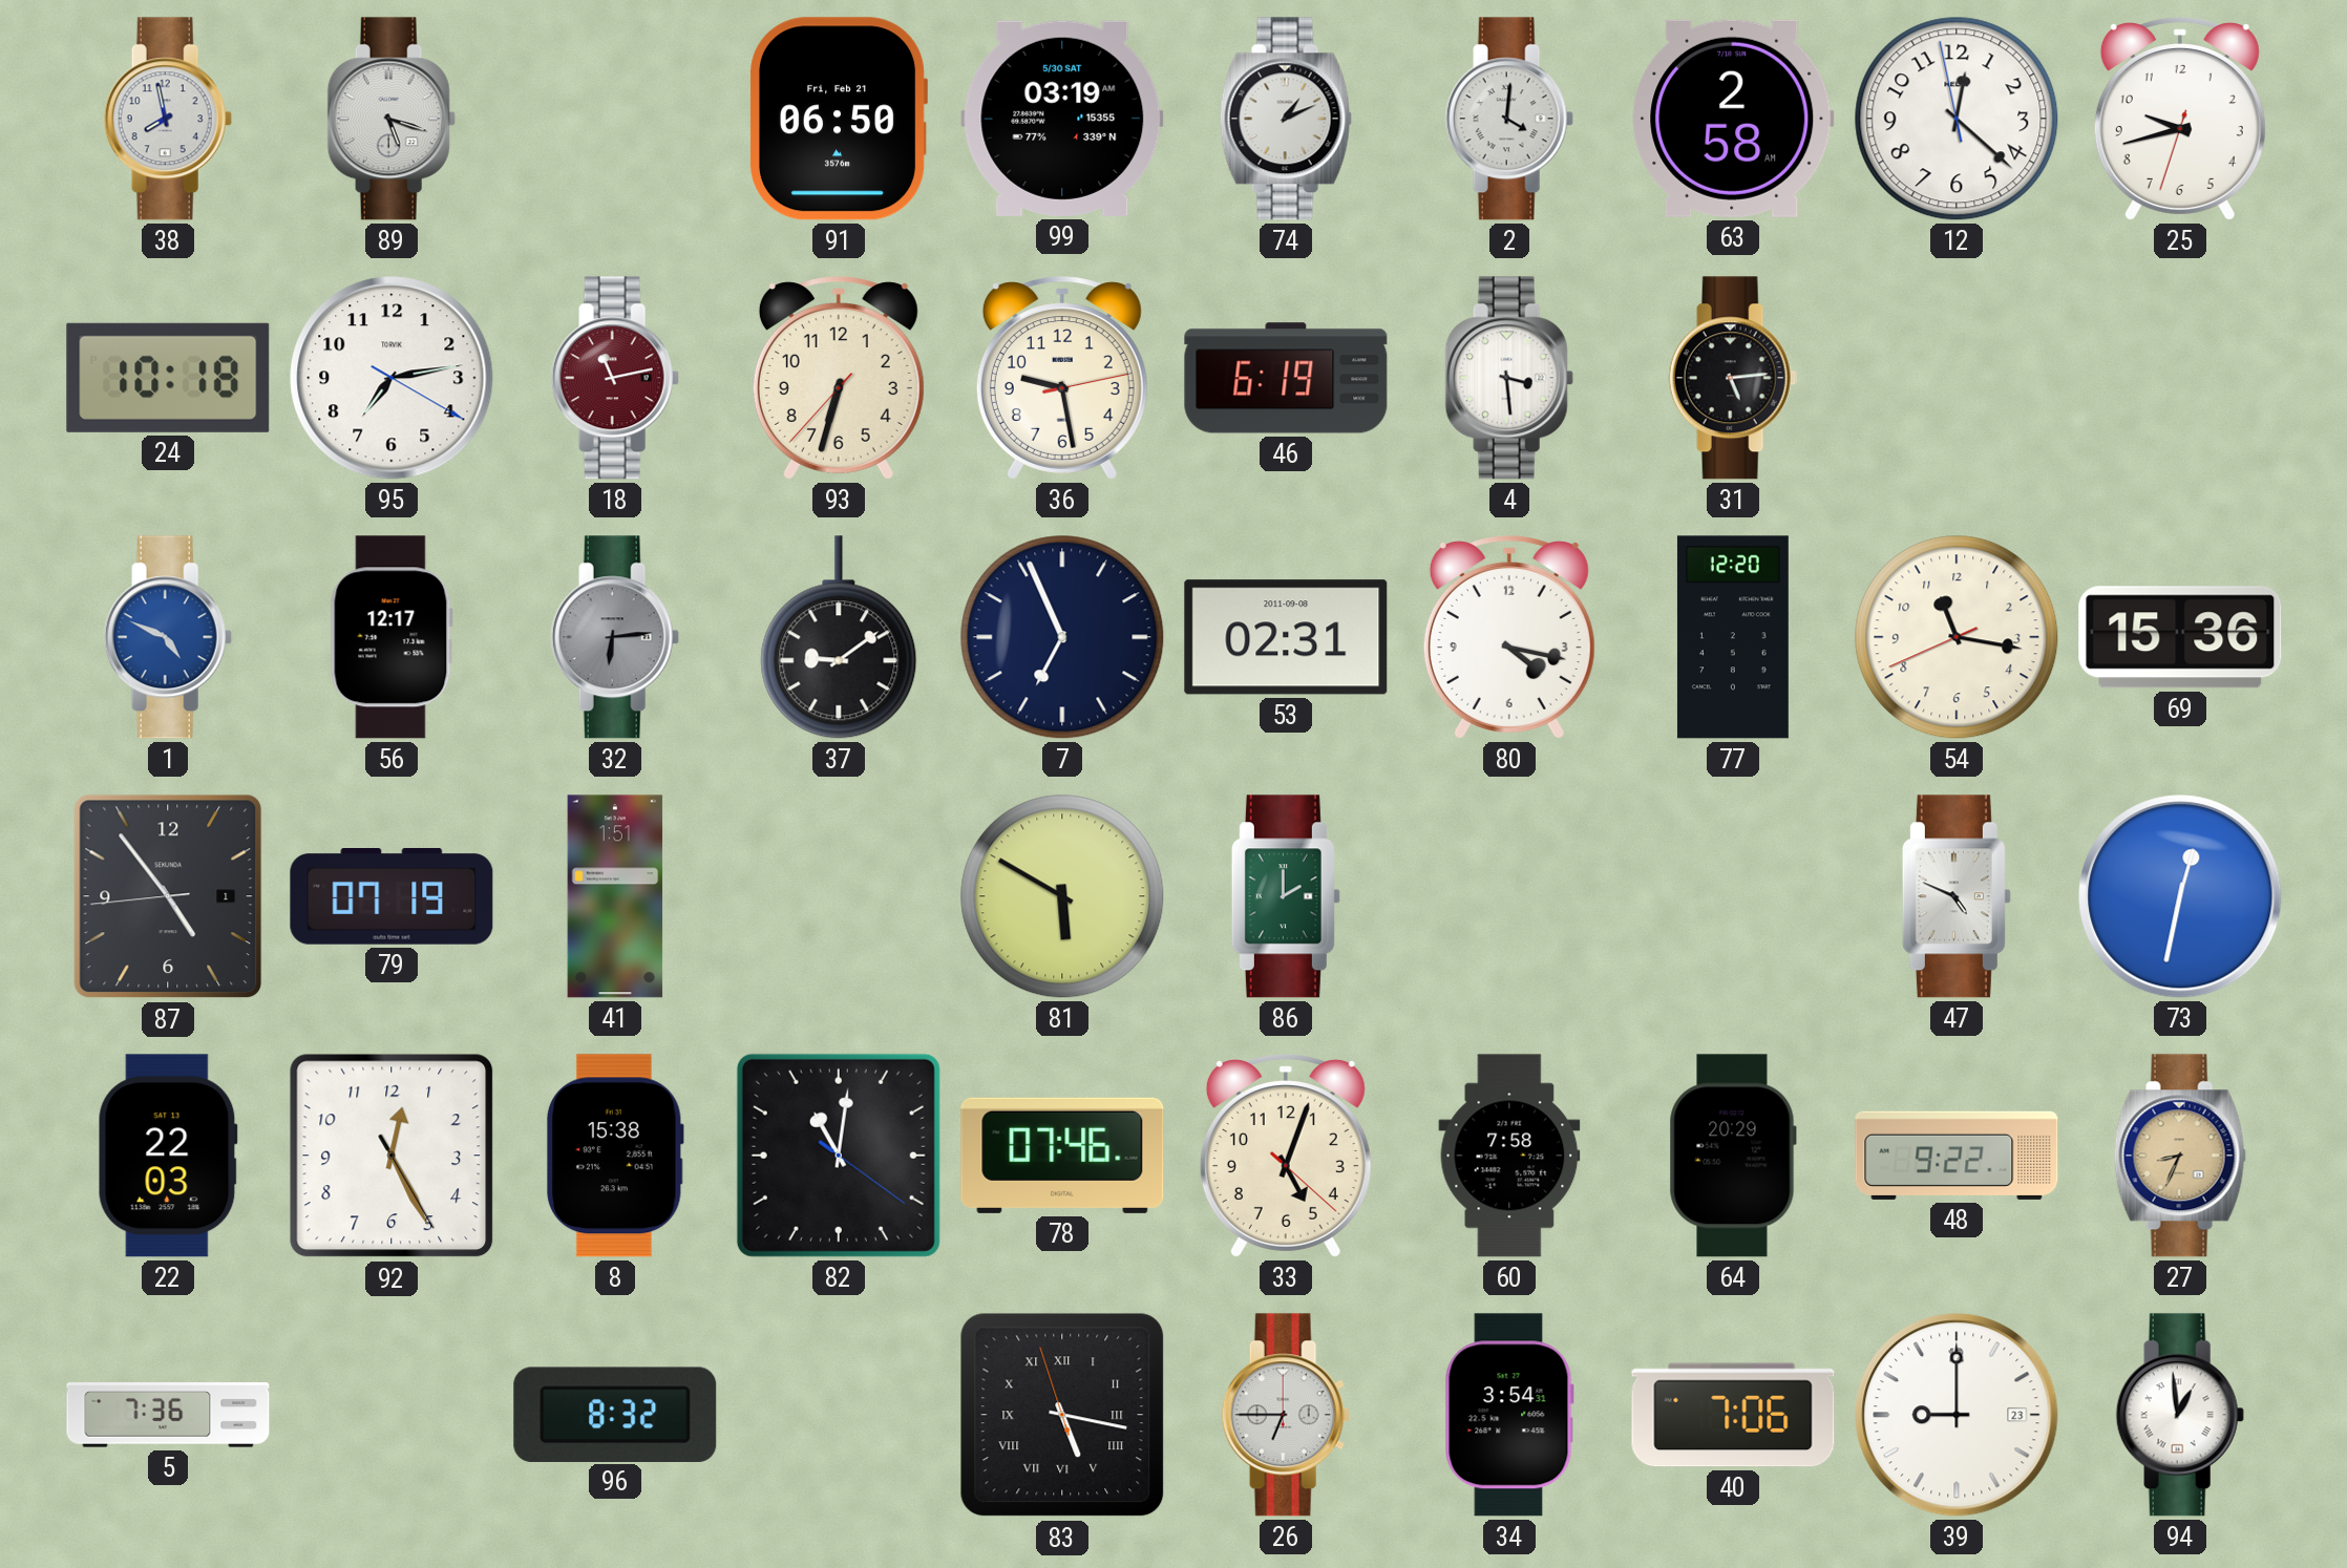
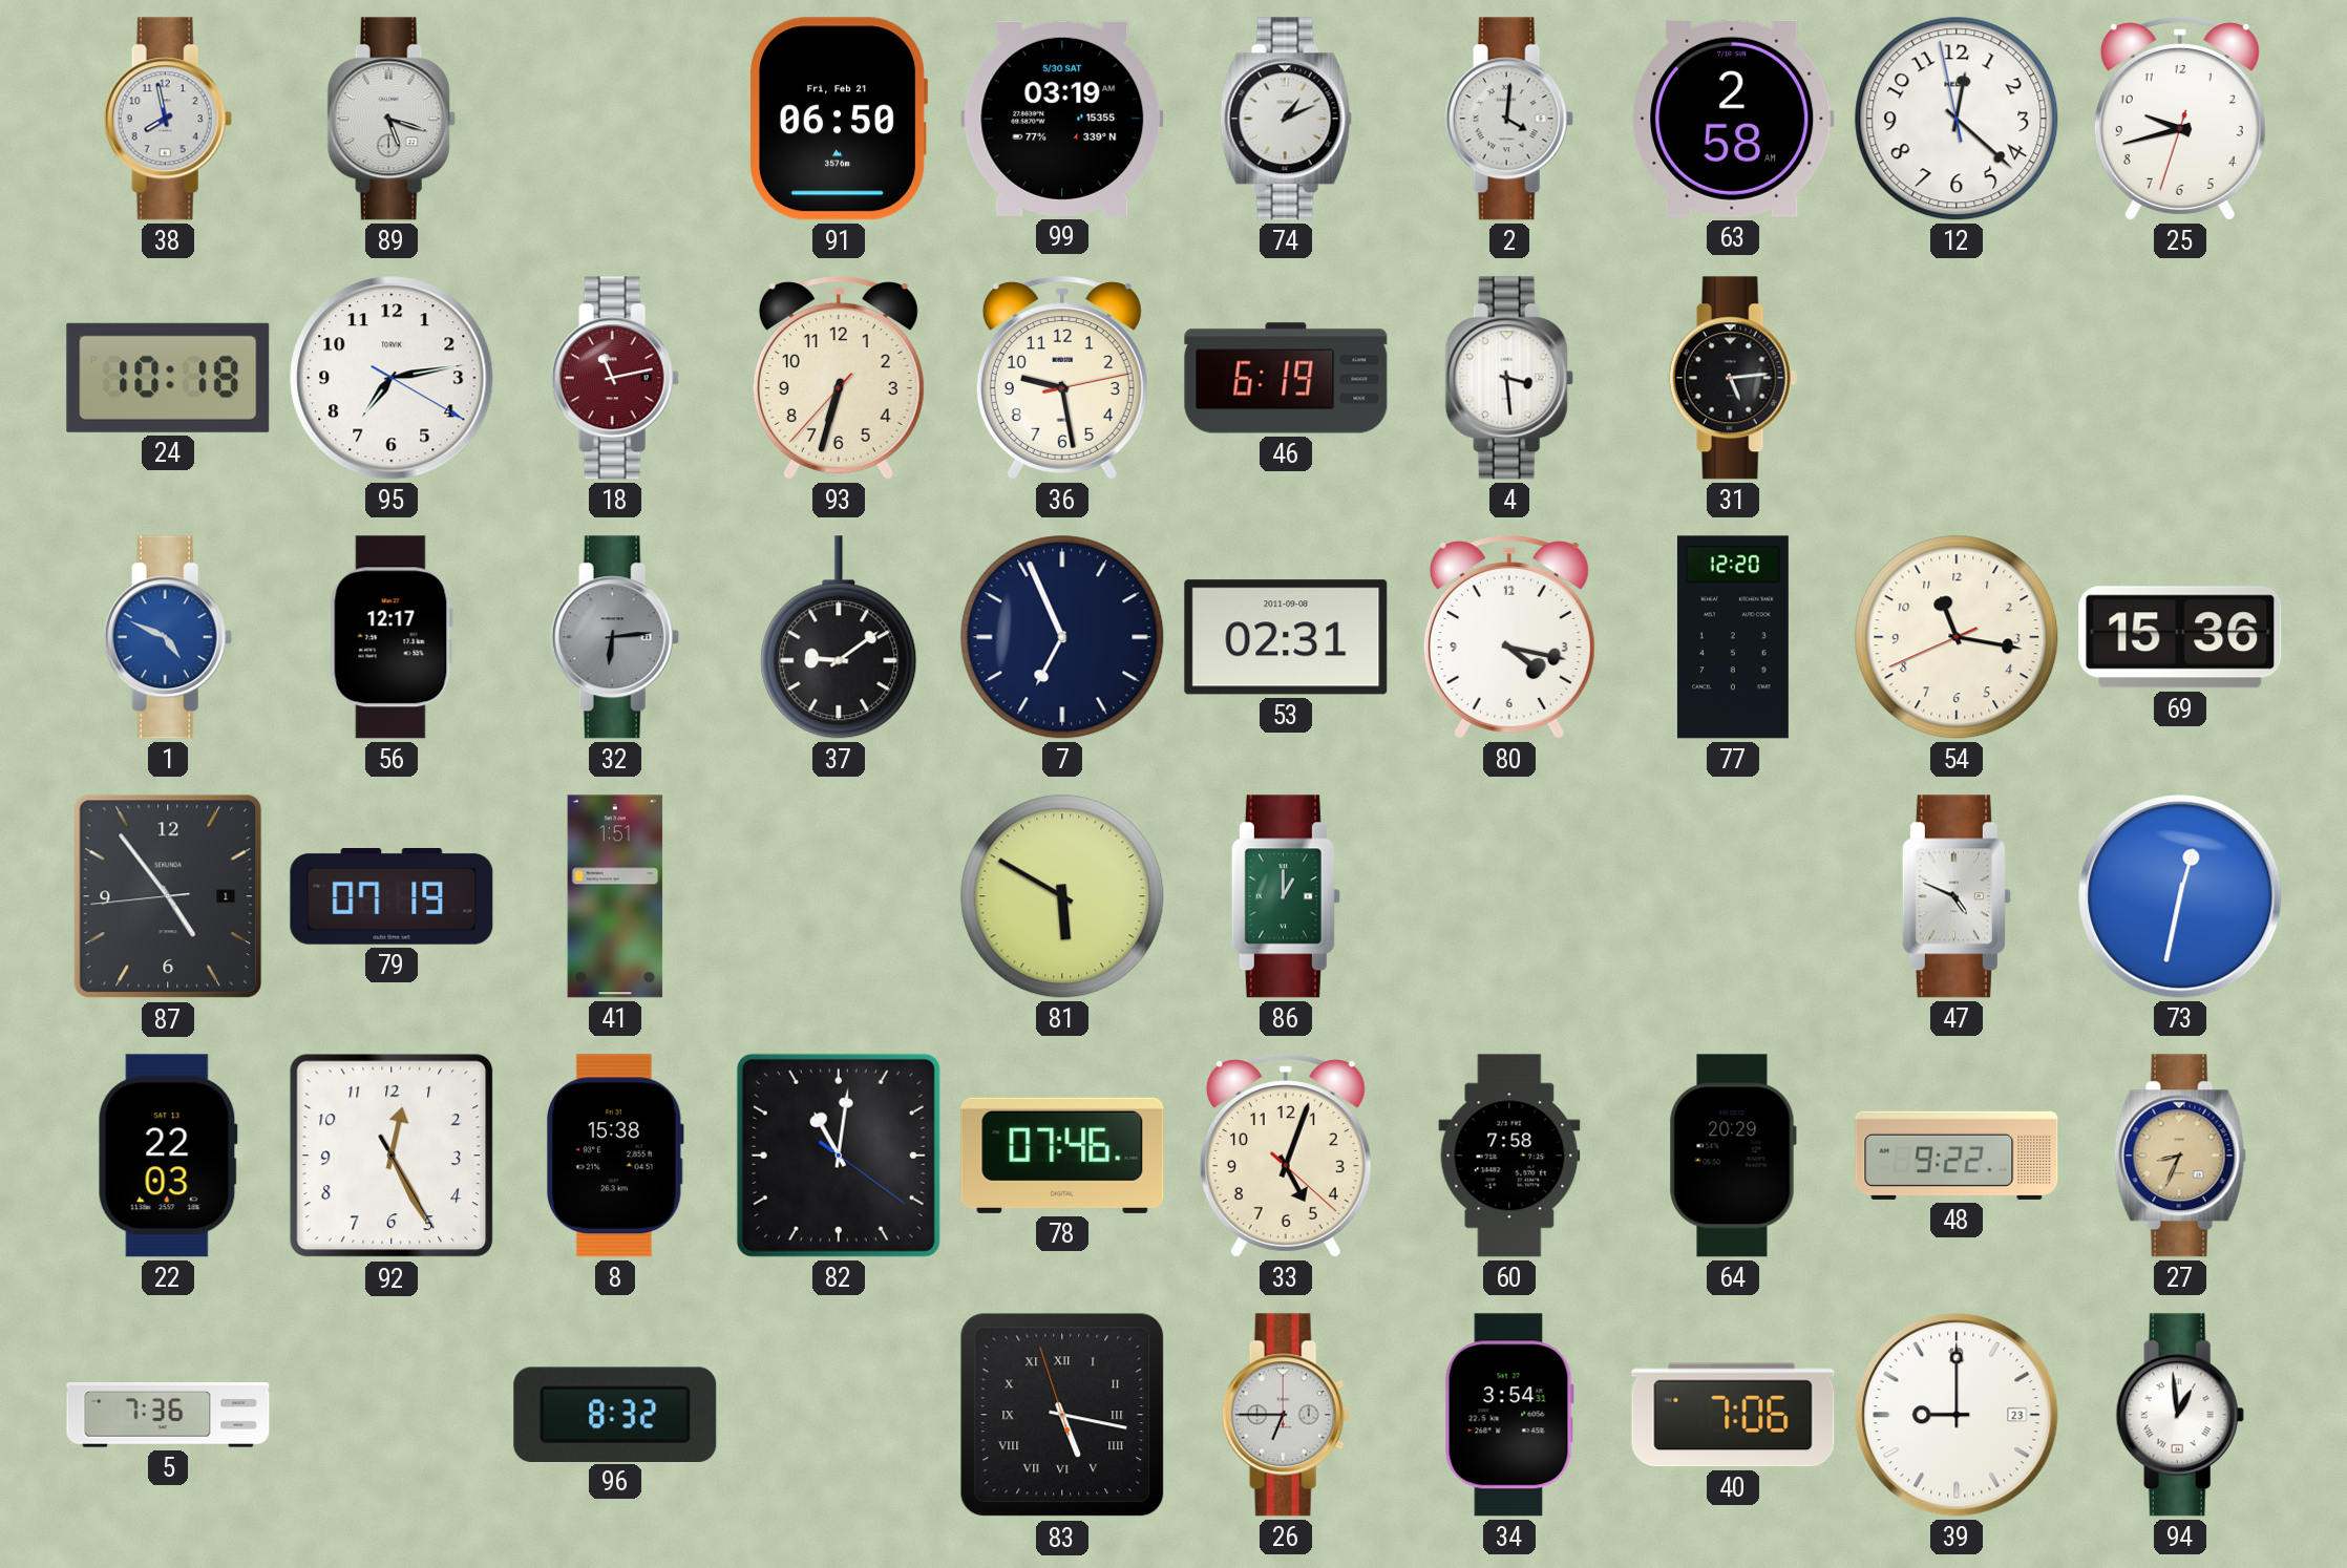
86: 2:00 -> 1:00 (1286, 896)
